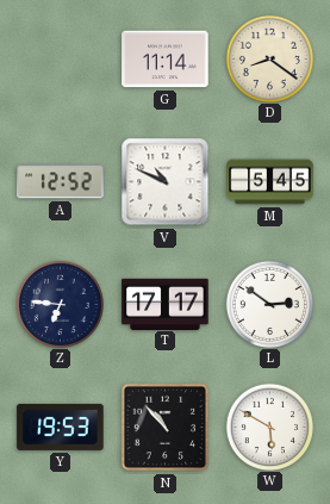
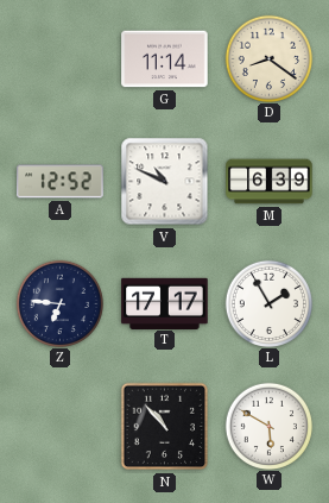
M: 5:45 -> 6:39 (270, 182)
L: 2:51 -> 1:55 (268, 303)
Y: 19:53 -> none (61, 427)
